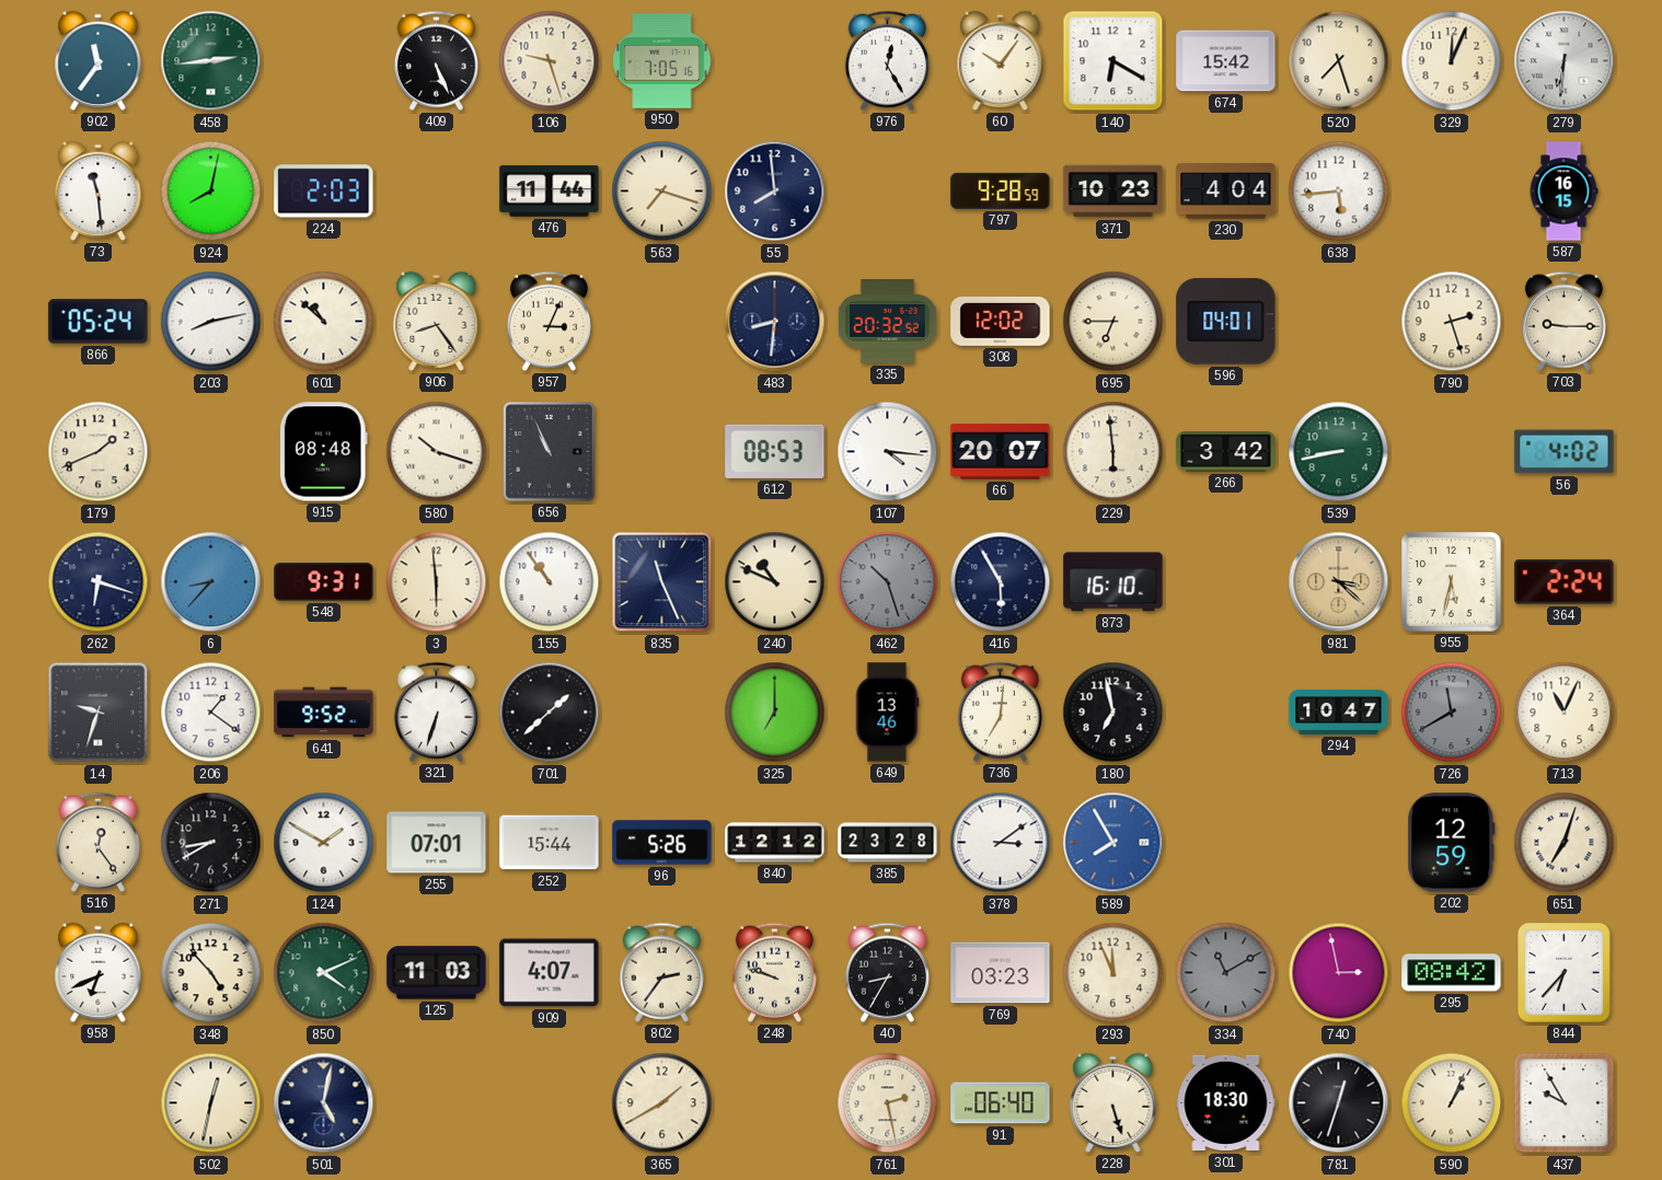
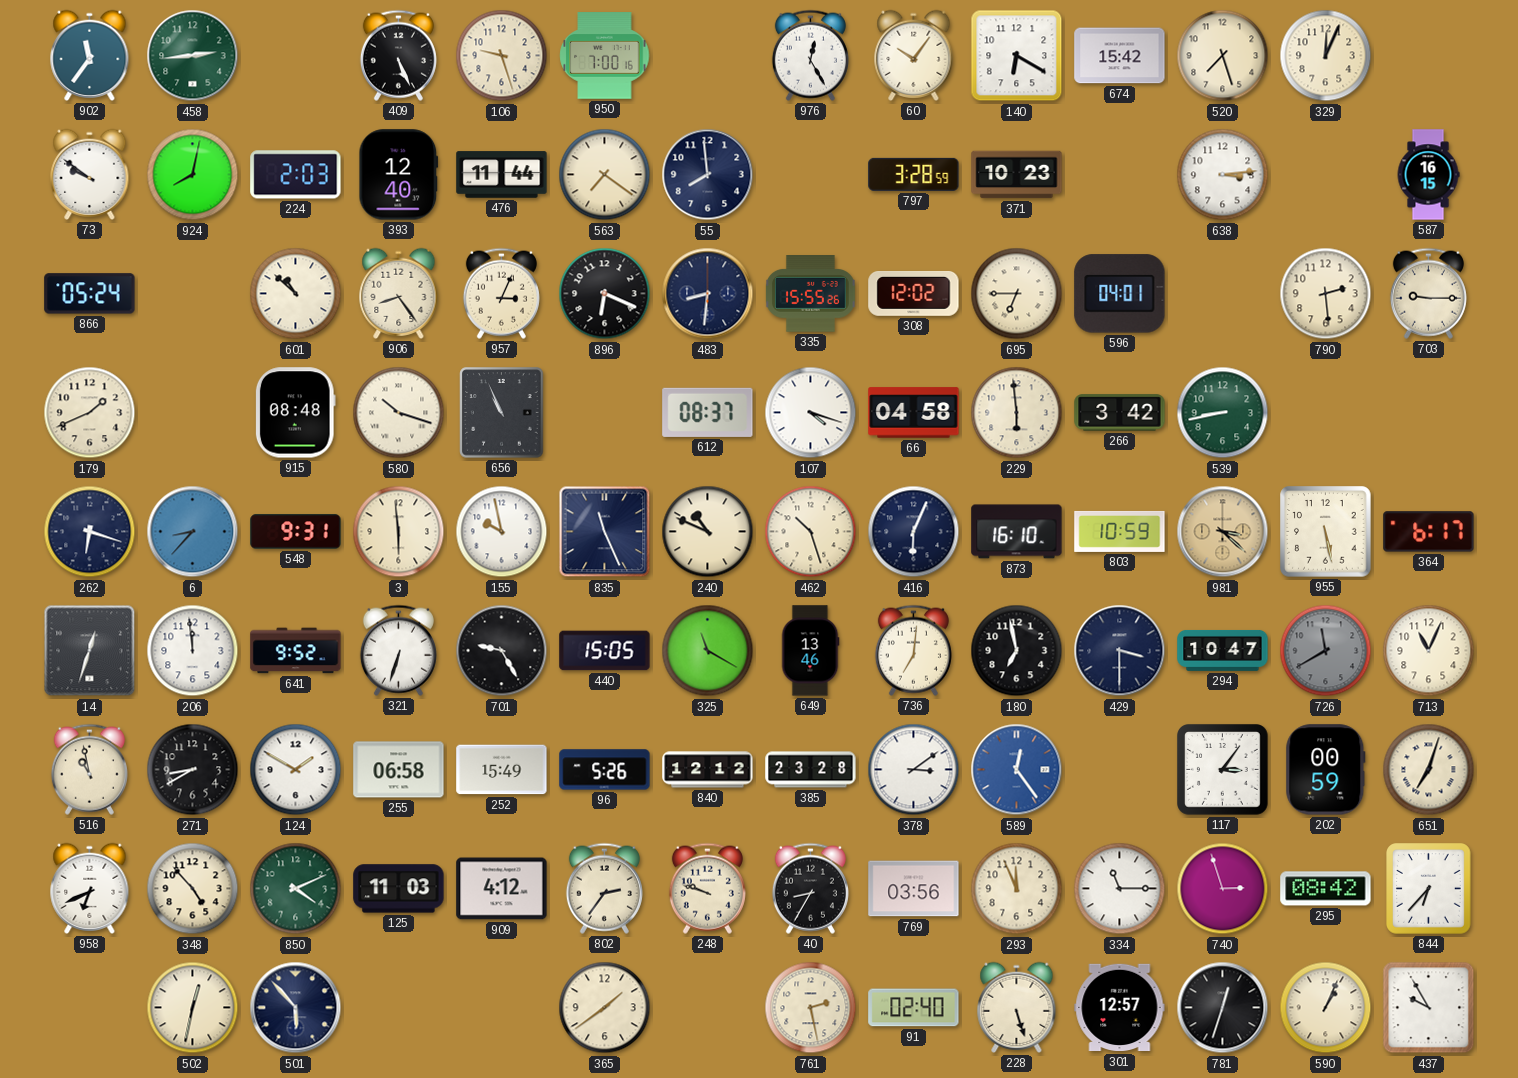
950: 7:05 -> 7:00 (605, 56)
279: 6:31 -> none (1565, 61)
73: 11:29 -> 9:51 (90, 174)
393: none -> 12:40 (399, 175)
563: 7:18 -> 7:21 (605, 175)
797: 9:28 -> 3:28 (914, 174)
230: 4:04 -> none (1226, 192)
638: 5:44 -> 3:14 (1223, 175)
203: 8:13 -> none (211, 322)
896: none -> 6:19 (605, 294)
335: 20:32 -> 15:55 (810, 294)
790: 2:27 -> 2:29 (1326, 294)
612: 08:53 -> 08:37 (708, 412)
107: 4:16 -> 4:18 (811, 413)
66: 20:07 -> 04:58 (914, 413)
56: 4:02 -> none (1565, 452)
155: 10:54 -> 9:58 (502, 532)
462 dial: grey -> cream (811, 532)
416: 5:55 -> 6:04 (914, 532)
803: none -> 10:59 (1120, 531)
955: 5:32 -> 5:28 (1326, 532)
364: 2:24 -> 6:17 (1429, 532)
14: 9:33 -> 12:33 (90, 651)
206: 1:21 -> 11:59 (193, 651)
701: 1:38 -> 9:25 (502, 651)
440: none -> 15:05 (605, 651)
325: 7:00 -> 11:20 (708, 651)
429: none -> 3:30 (1120, 651)
516: 12:24 -> 10:58 (89, 769)
255: 07:01 -> 06:58 (399, 770)
252: 15:44 -> 15:49 (502, 770)
589: 7:55 -> 12:24 (1017, 770)
117: none -> 3:06 (1223, 770)
202: 12:59 -> 00:59 (1326, 770)
909: 4:07 -> 4:12 (502, 889)
769: 03:23 -> 03:56 (914, 889)
334: 11:10 -> 11:15 (1120, 889)
334 dial: grey -> white (1120, 889)
740: 2:58 -> 2:57 (1223, 889)
501: 5:02 -> 5:53 (296, 1008)
365: 1:40 -> 1:39 (605, 1008)
91: 06:40 -> 02:40 (914, 1008)
301: 18:30 -> 12:57 (1120, 1008)
